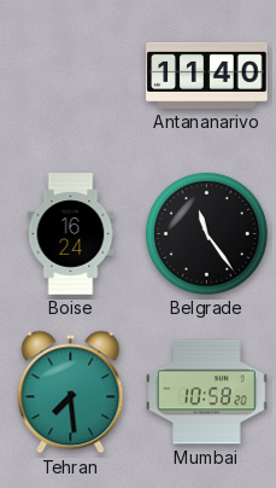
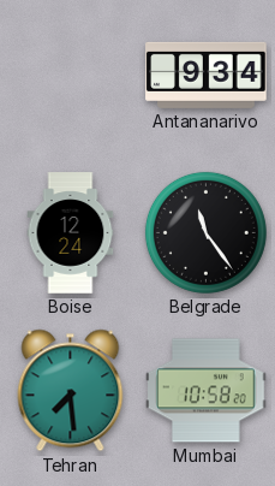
Antananarivo: 11:40 -> 9:34 (207, 75)
Boise: 16:24 -> 12:24 (71, 233)
